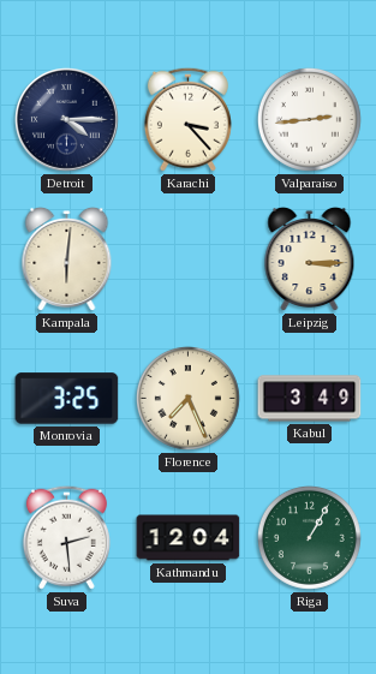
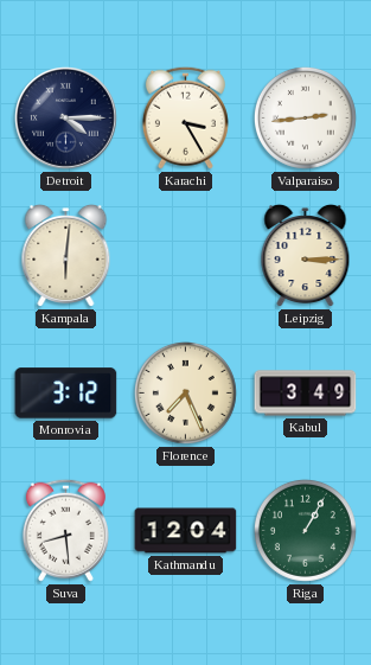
Karachi: 3:23 -> 3:25 (185, 117)
Monrovia: 3:25 -> 3:12 (66, 394)
Suva: 2:29 -> 8:29 (65, 530)
